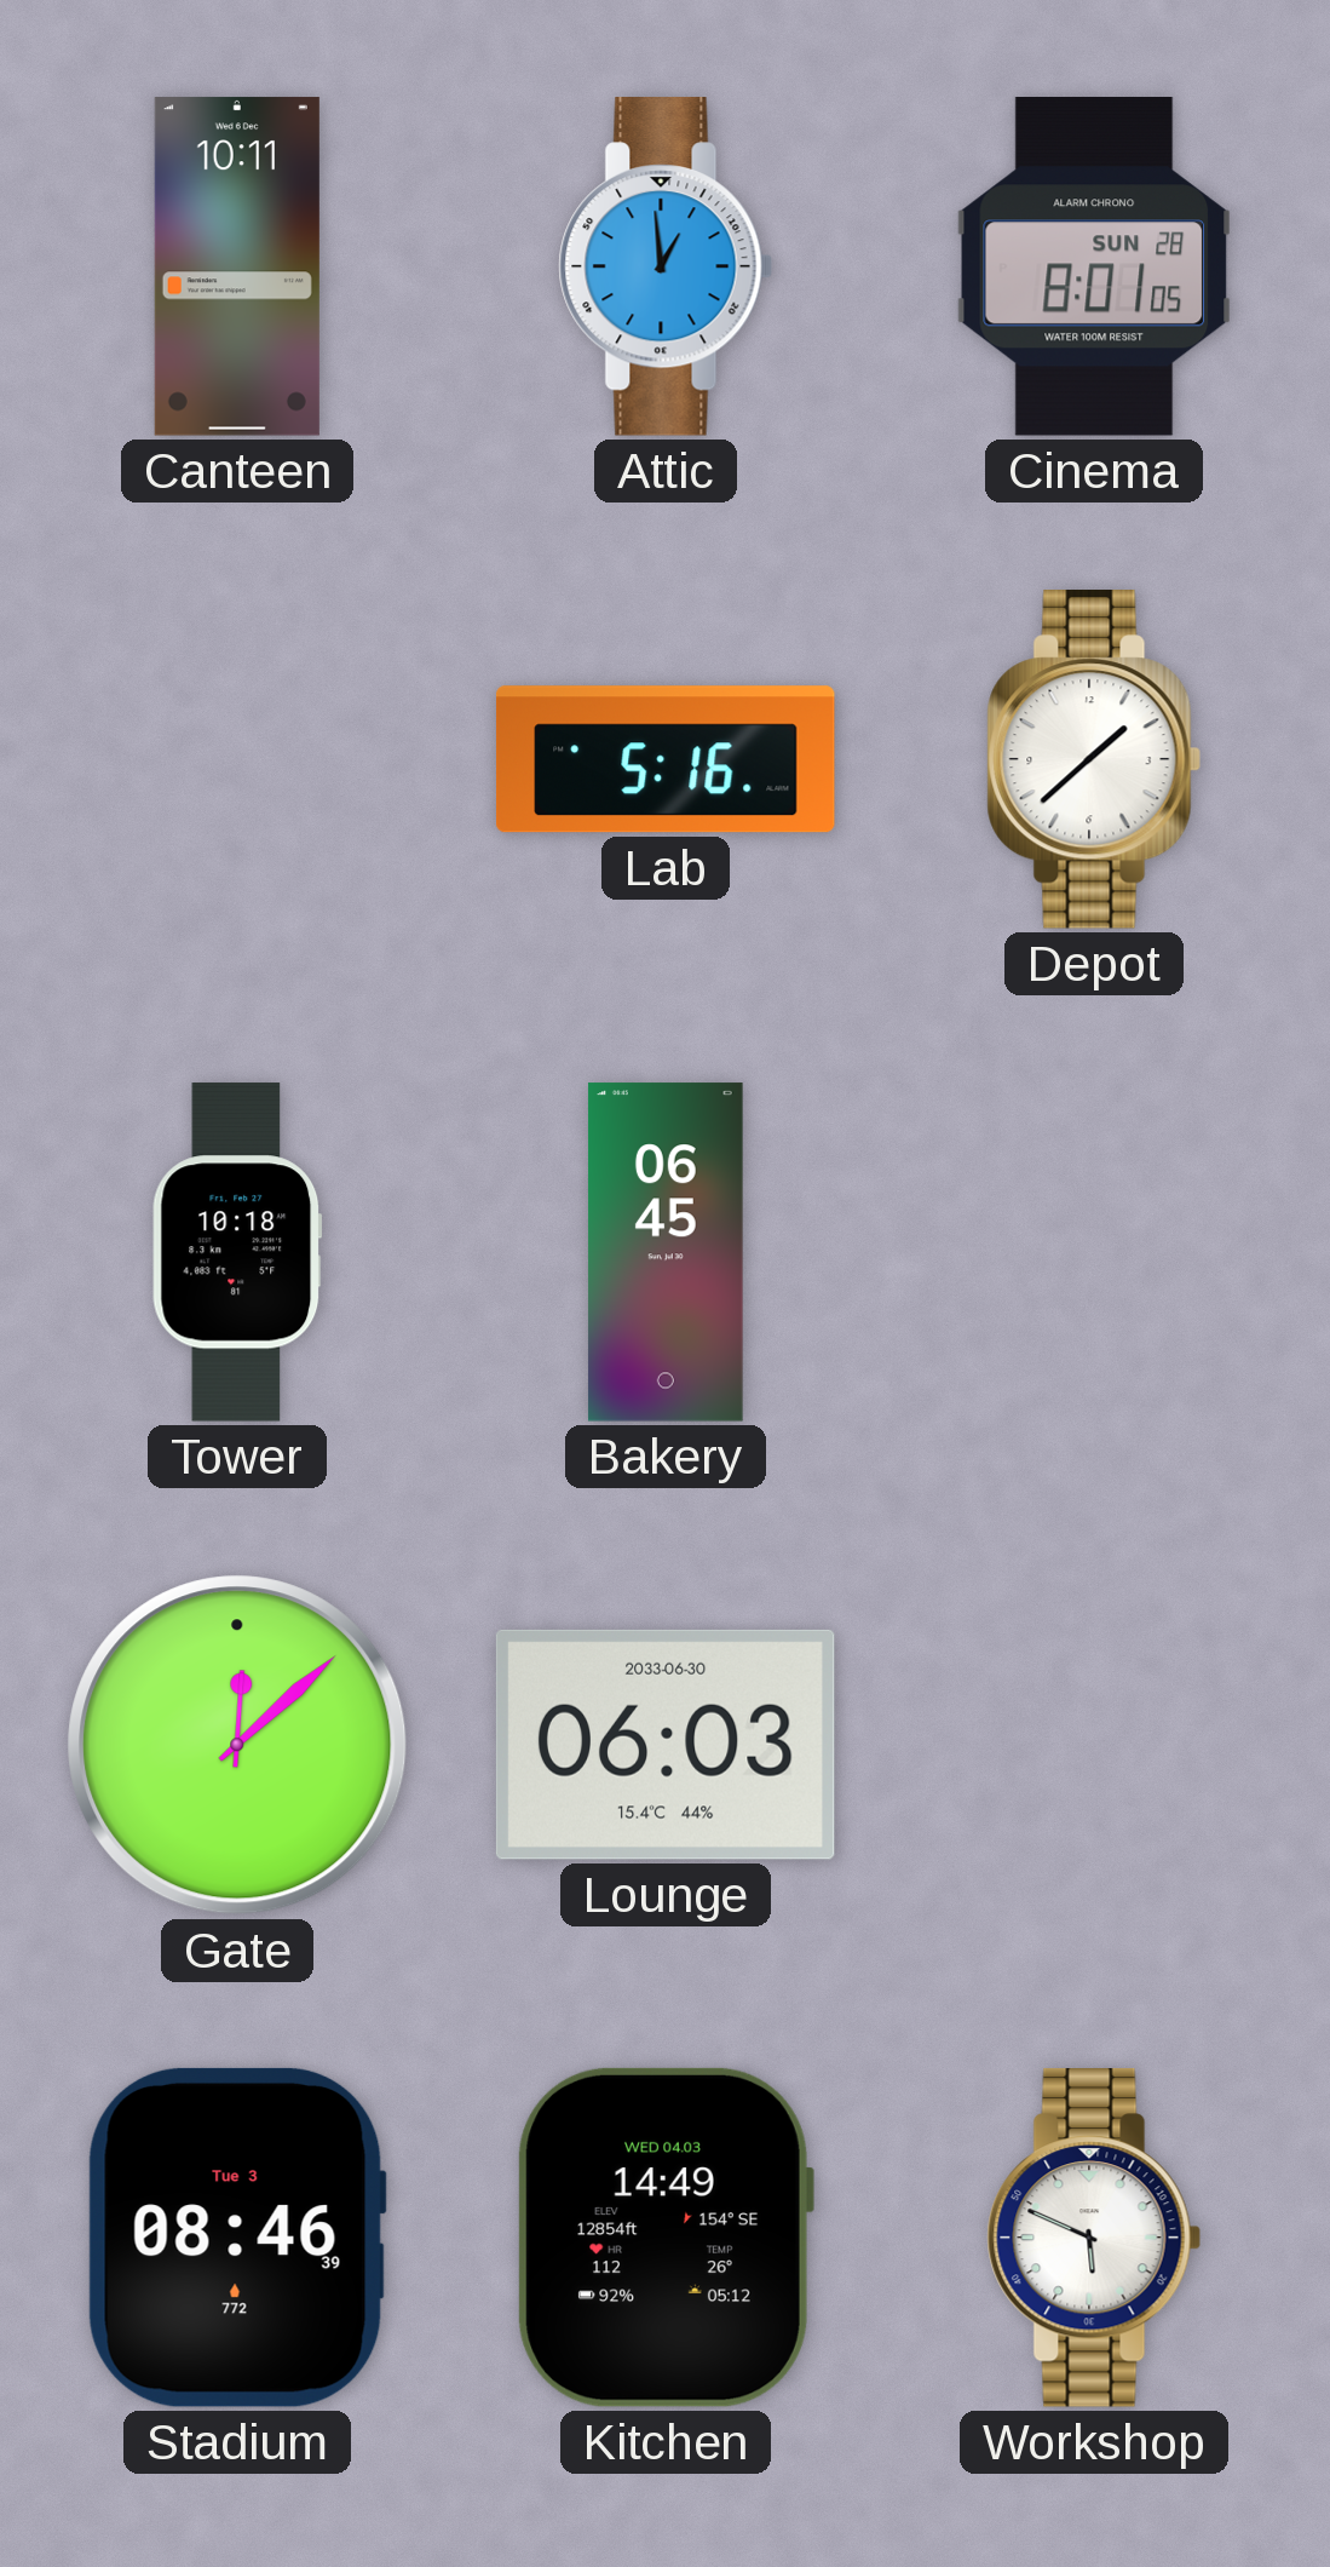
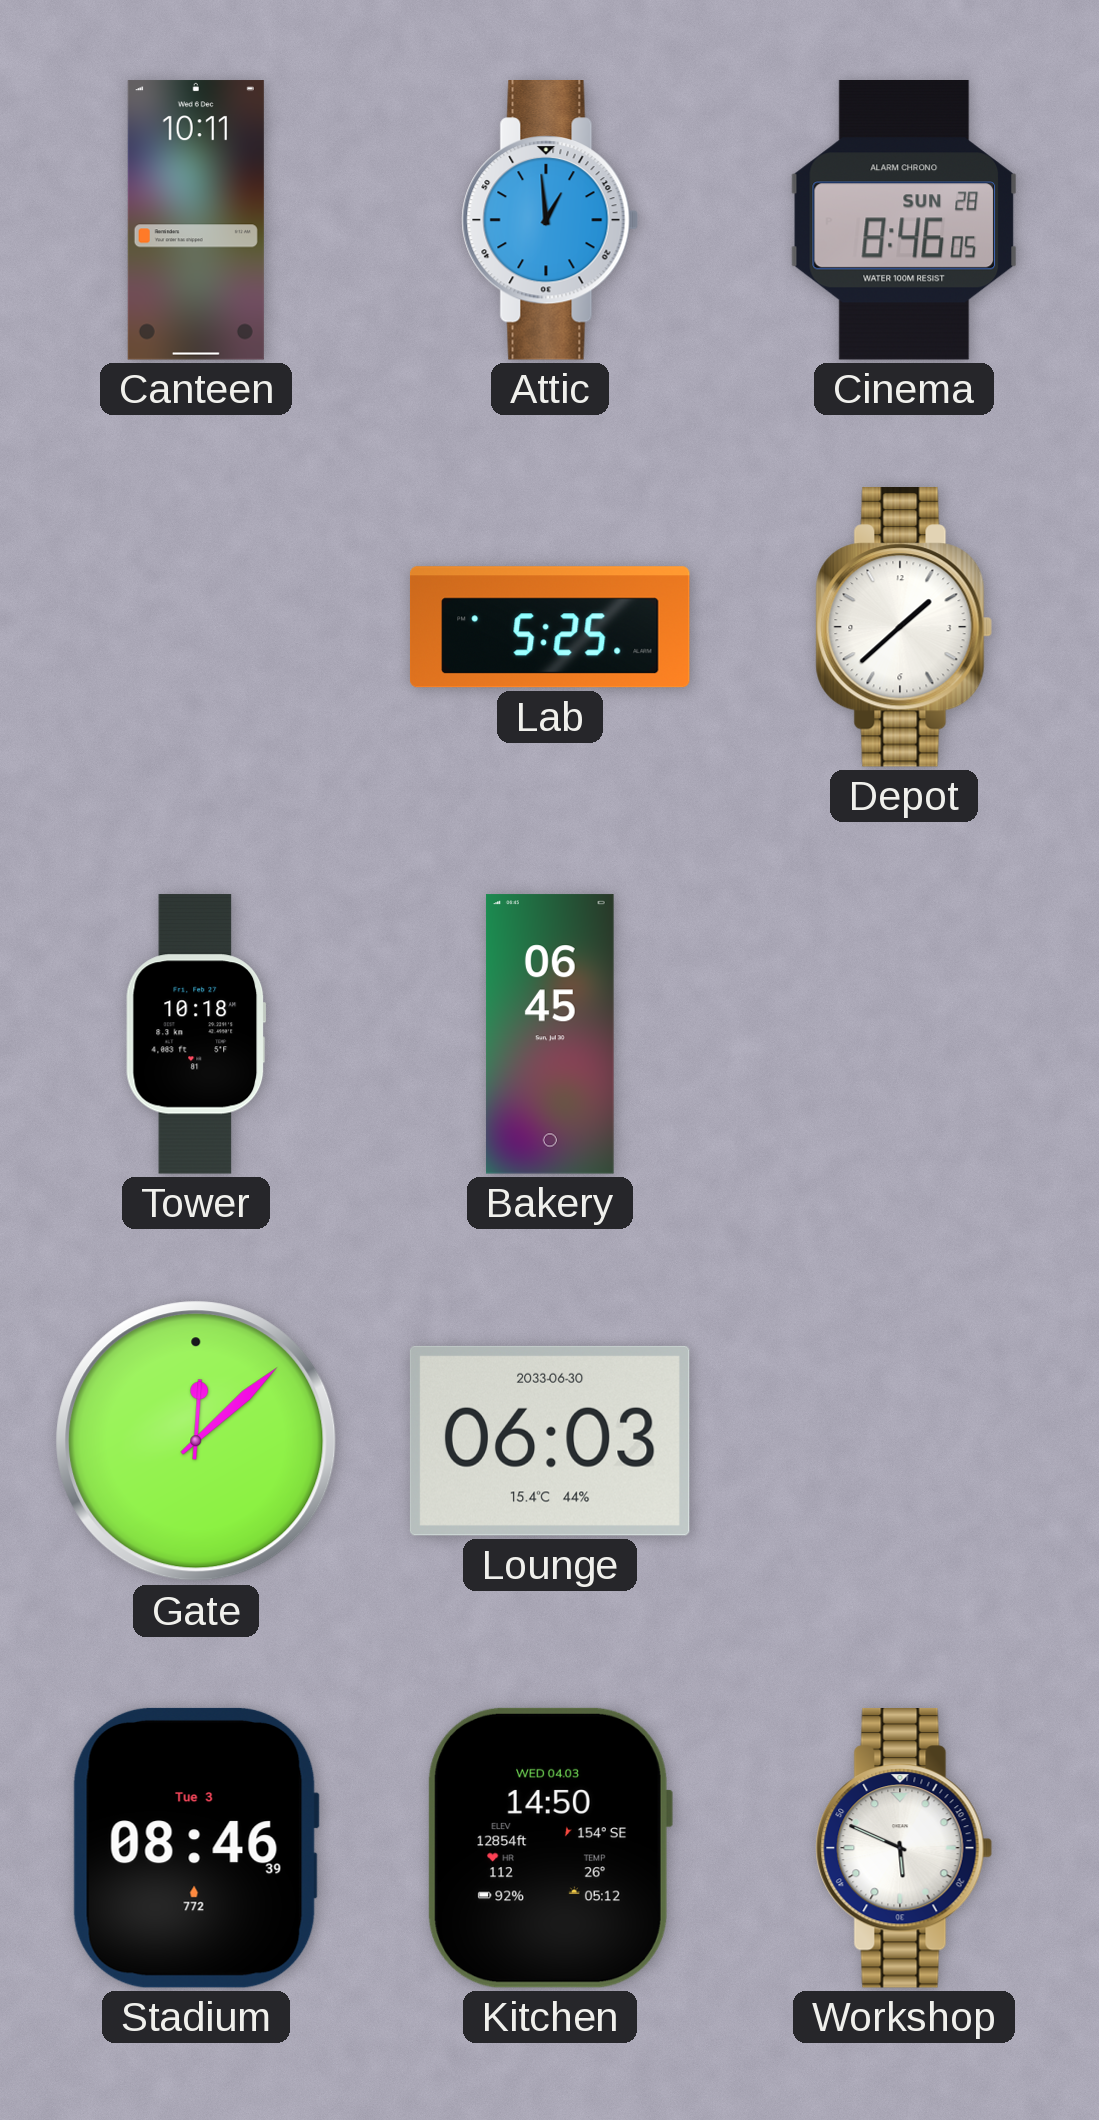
Cinema: 8:01 -> 8:46 (904, 221)
Lab: 5:16 -> 5:25 (550, 627)
Kitchen: 14:49 -> 14:50 (550, 1848)
